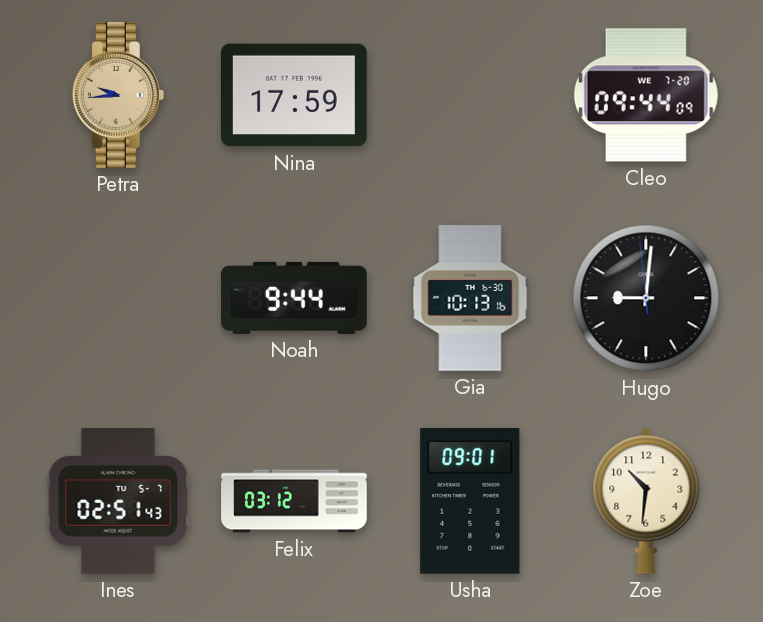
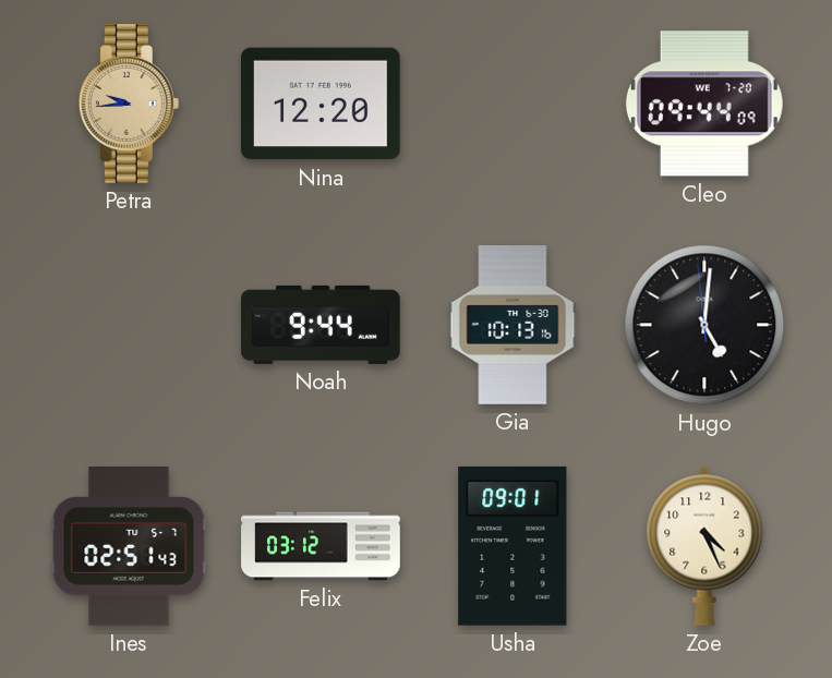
Nina: 17:59 -> 12:20 (322, 104)
Hugo: 9:00 -> 5:00 (704, 325)
Zoe: 10:31 -> 4:26 (704, 546)
